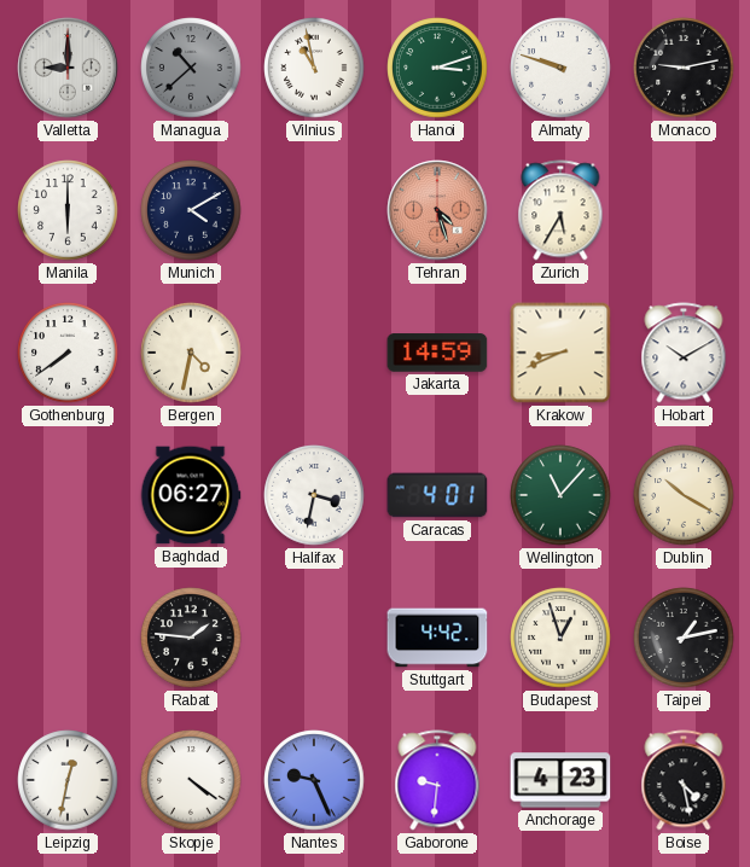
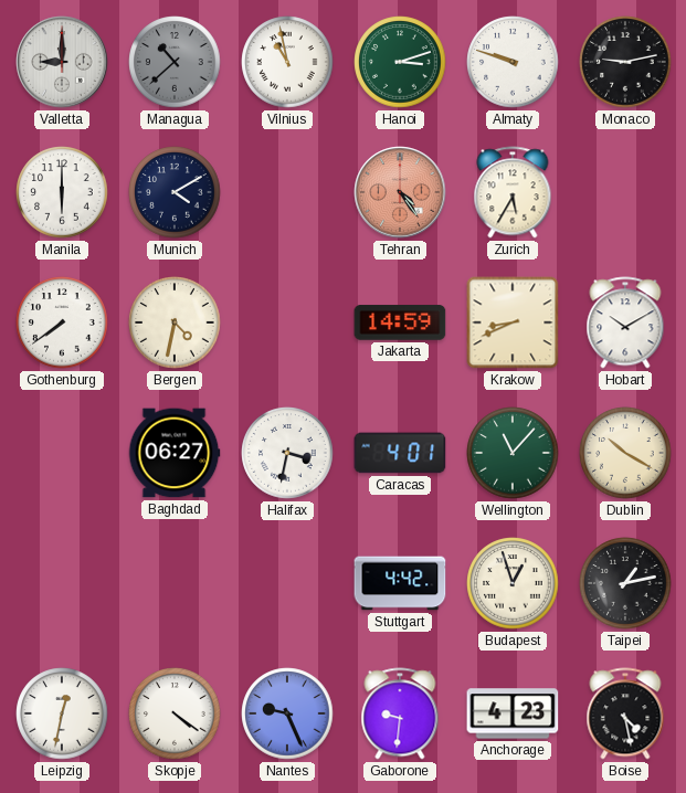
Tehran: 4:27 -> 4:24 (400, 192)
Rabat: 1:46 -> none (191, 638)
